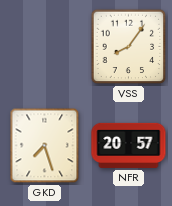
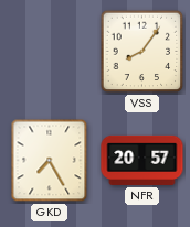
GKD: 7:27 -> 7:25 (50, 161)
